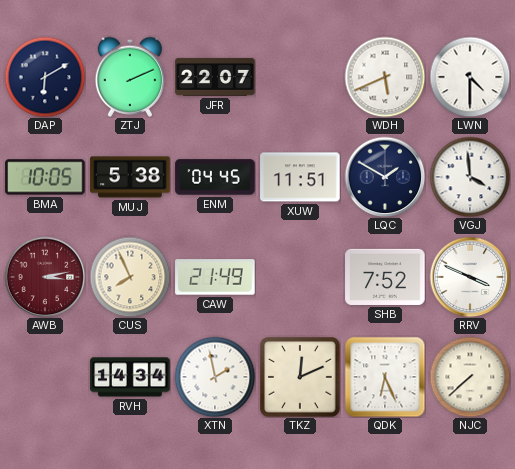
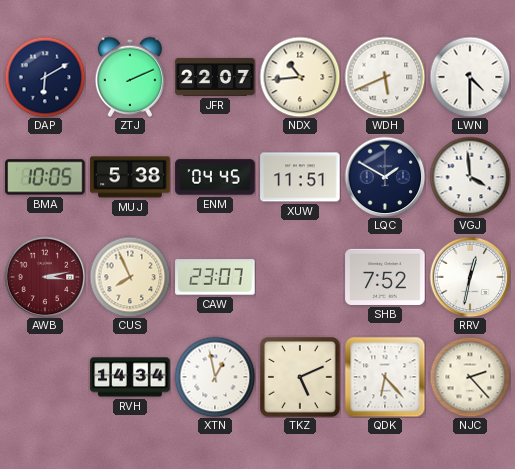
NDX: none -> 10:44 (300, 77)
CAW: 21:49 -> 23:07 (215, 277)
RRV: 3:49 -> 12:32 (470, 277)
XTN: 1:58 -> 12:58 (215, 377)
TKZ: 12:11 -> 5:11 (300, 377)
QDK: 6:26 -> 6:23 (385, 377)
NJC: 7:38 -> 2:23 (470, 377)
